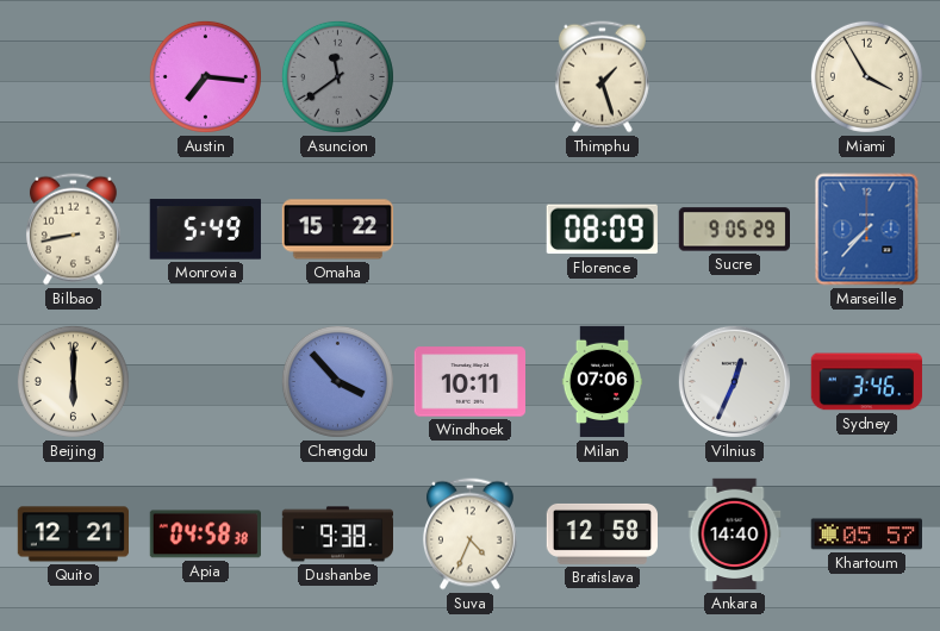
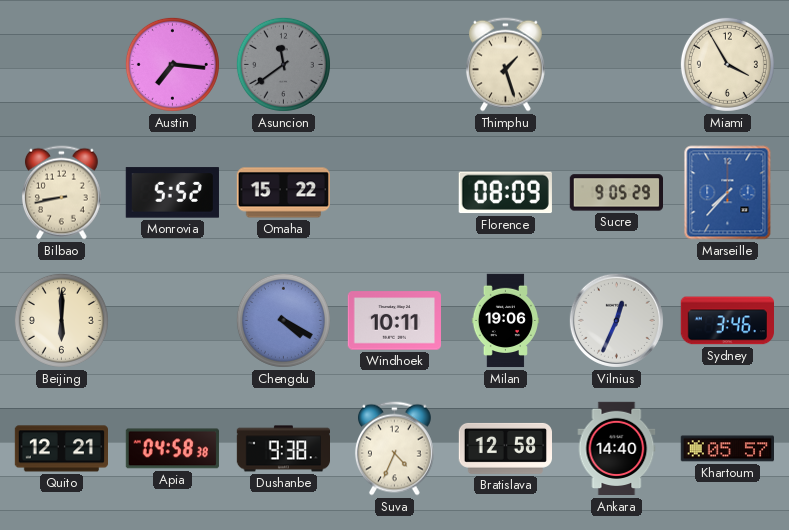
Monrovia: 5:49 -> 5:52 (172, 193)
Chengdu: 3:53 -> 4:20 (283, 320)
Milan: 07:06 -> 19:06 (505, 321)
